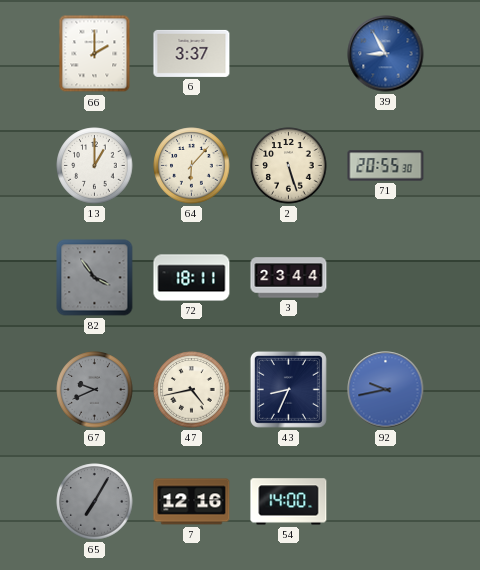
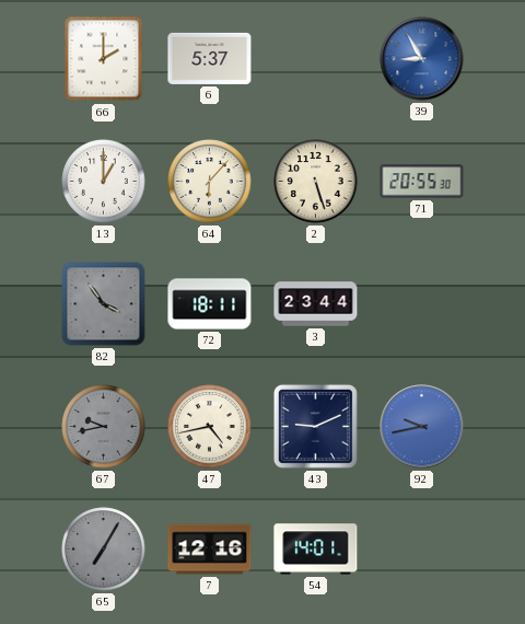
6: 3:37 -> 5:37 (210, 58)
67: 9:41 -> 9:43 (104, 427)
43: 8:34 -> 9:11 (315, 426)
54: 14:00 -> 14:01 (316, 550)
